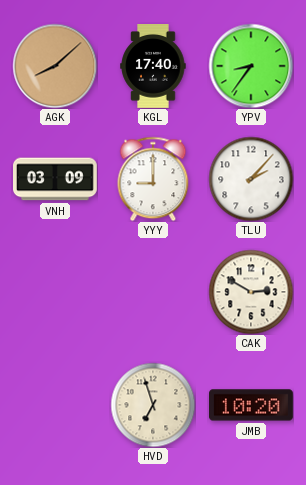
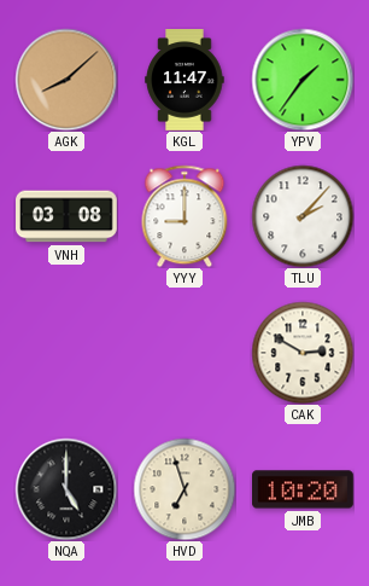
KGL: 17:40 -> 11:47 (184, 81)
YPV: 8:36 -> 1:36 (303, 80)
VNH: 03:09 -> 03:08 (68, 216)
NQA: none -> 5:00 (66, 489)
